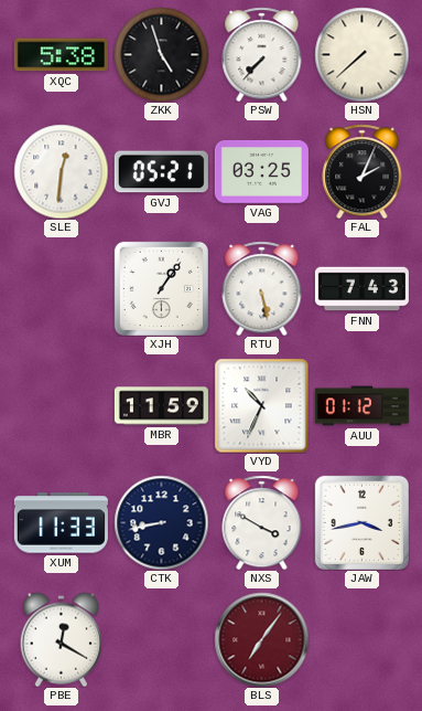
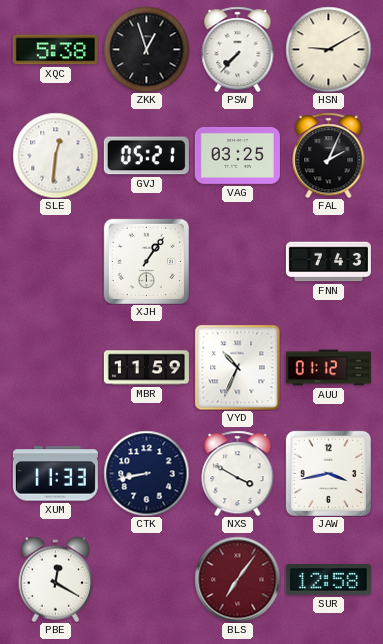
ZKK: 4:57 -> 12:57 (146, 49)
HSN: 7:38 -> 9:10 (328, 49)
RTU: 5:28 -> none (262, 288)
SUR: none -> 12:58 (328, 579)
